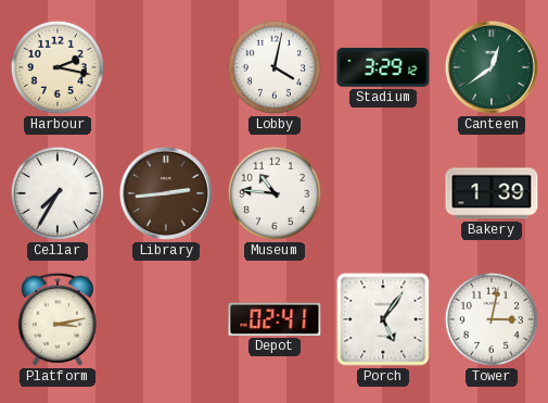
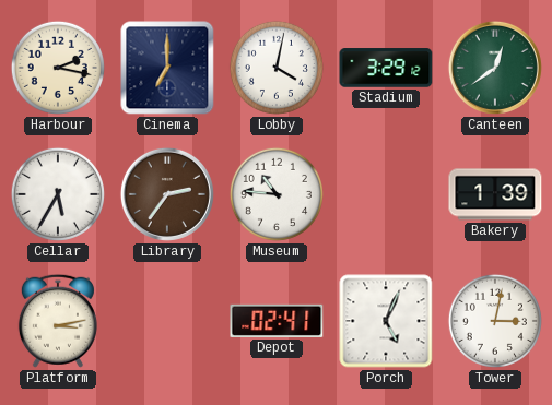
Cinema: none -> 7:00 (167, 68)
Cellar: 7:35 -> 5:35 (58, 194)
Library: 2:44 -> 2:36 (167, 194)
Porch: 5:06 -> 5:04 (386, 321)
